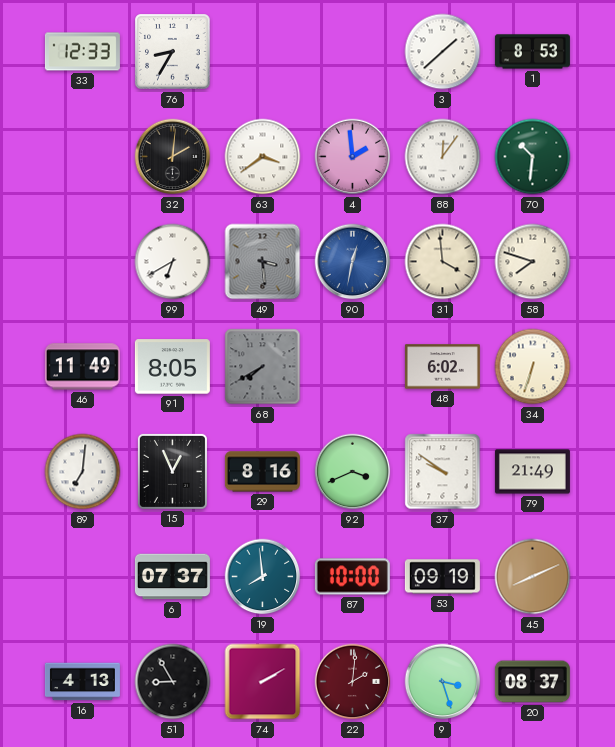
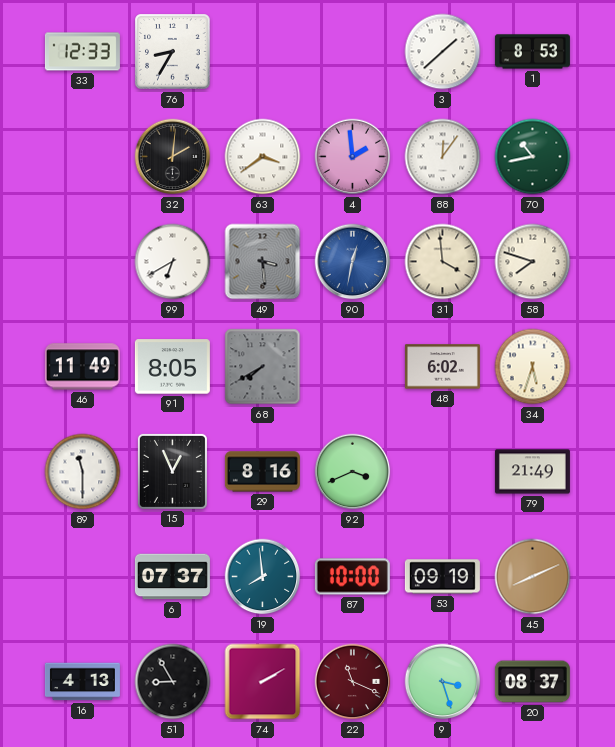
70: 10:31 -> 10:43 (533, 157)
34: 6:33 -> 5:33 (533, 367)
89: 7:01 -> 11:30 (83, 472)
37: 9:51 -> none (443, 472)
22: 2:01 -> 11:19 (353, 682)
